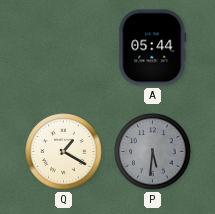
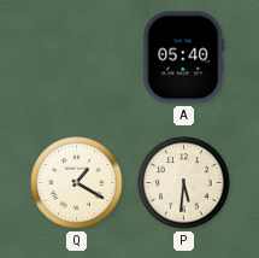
A: 05:44 -> 05:40 (184, 58)
P dial: grey -> cream (184, 183)
